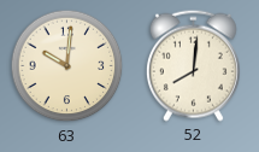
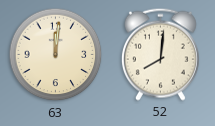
63: 10:01 -> 12:01 (56, 55)
